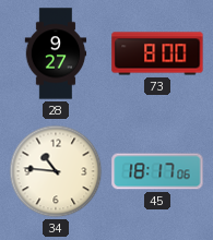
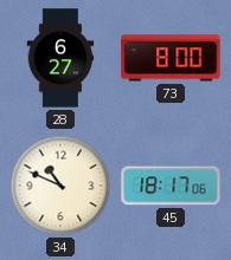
28: 9:27 -> 6:27 (60, 58)
34: 10:46 -> 10:49 (60, 186)
